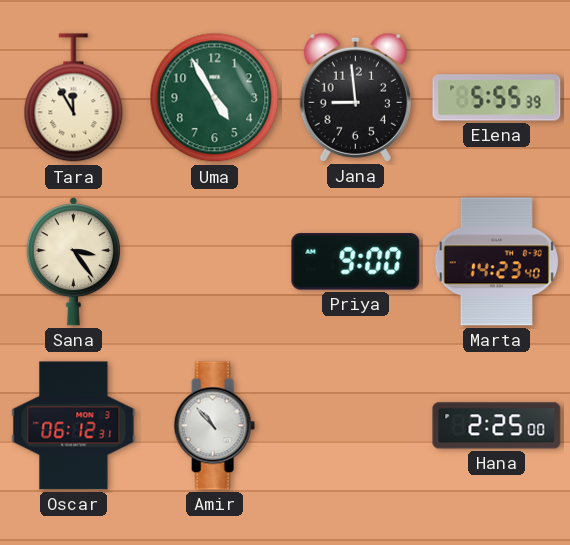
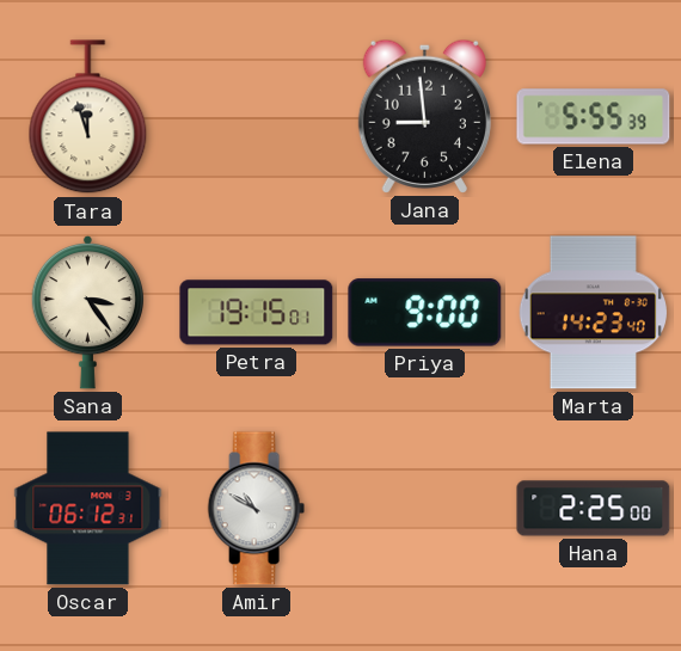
Tara: 11:55 -> 11:57 (88, 117)
Uma: 4:55 -> none (215, 98)
Petra: none -> 19:15 (257, 313)
Amir: 10:53 -> 10:50 (256, 509)
